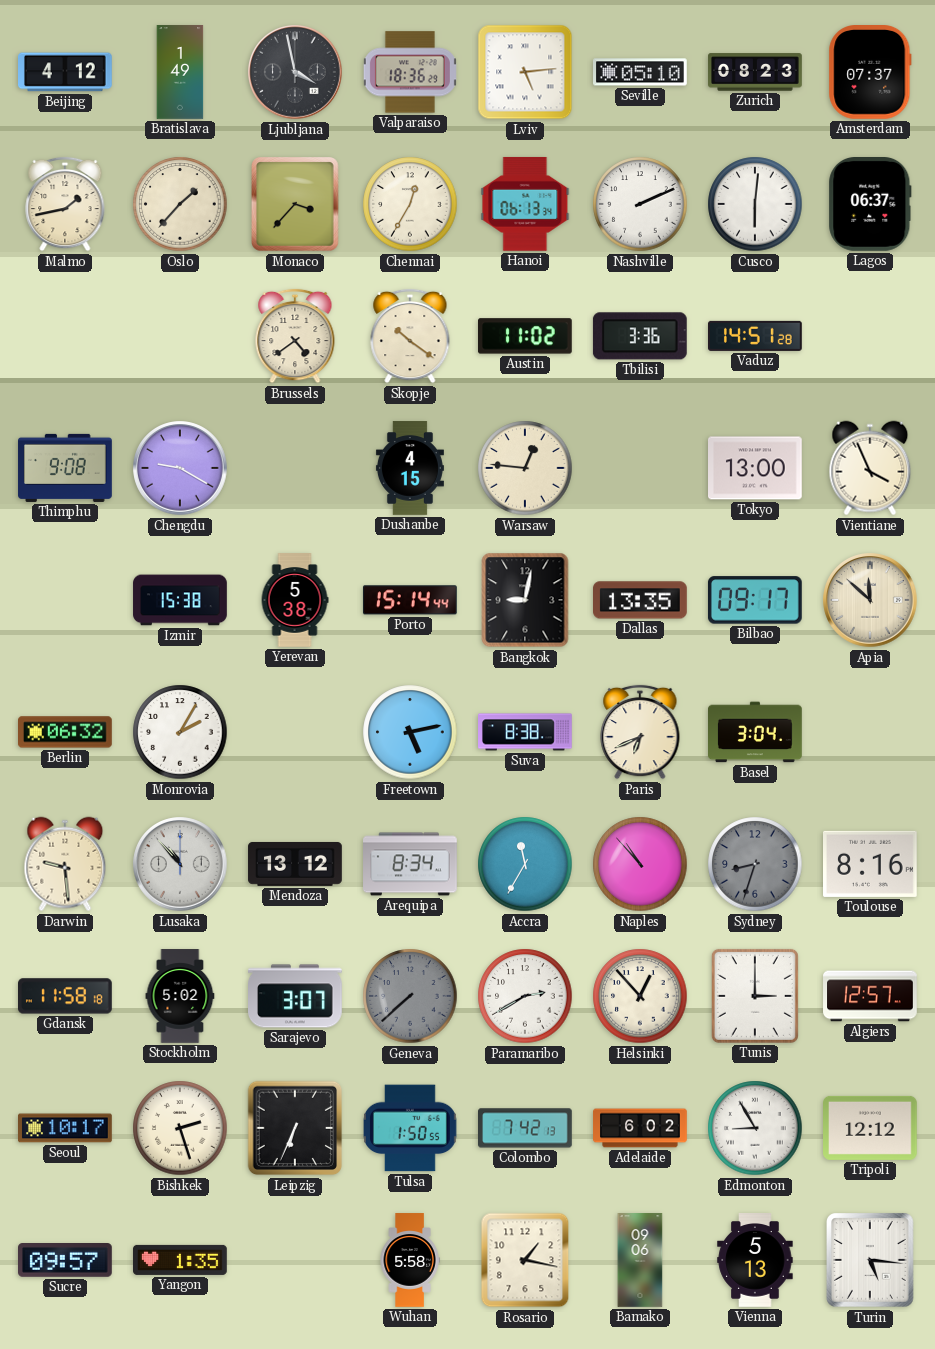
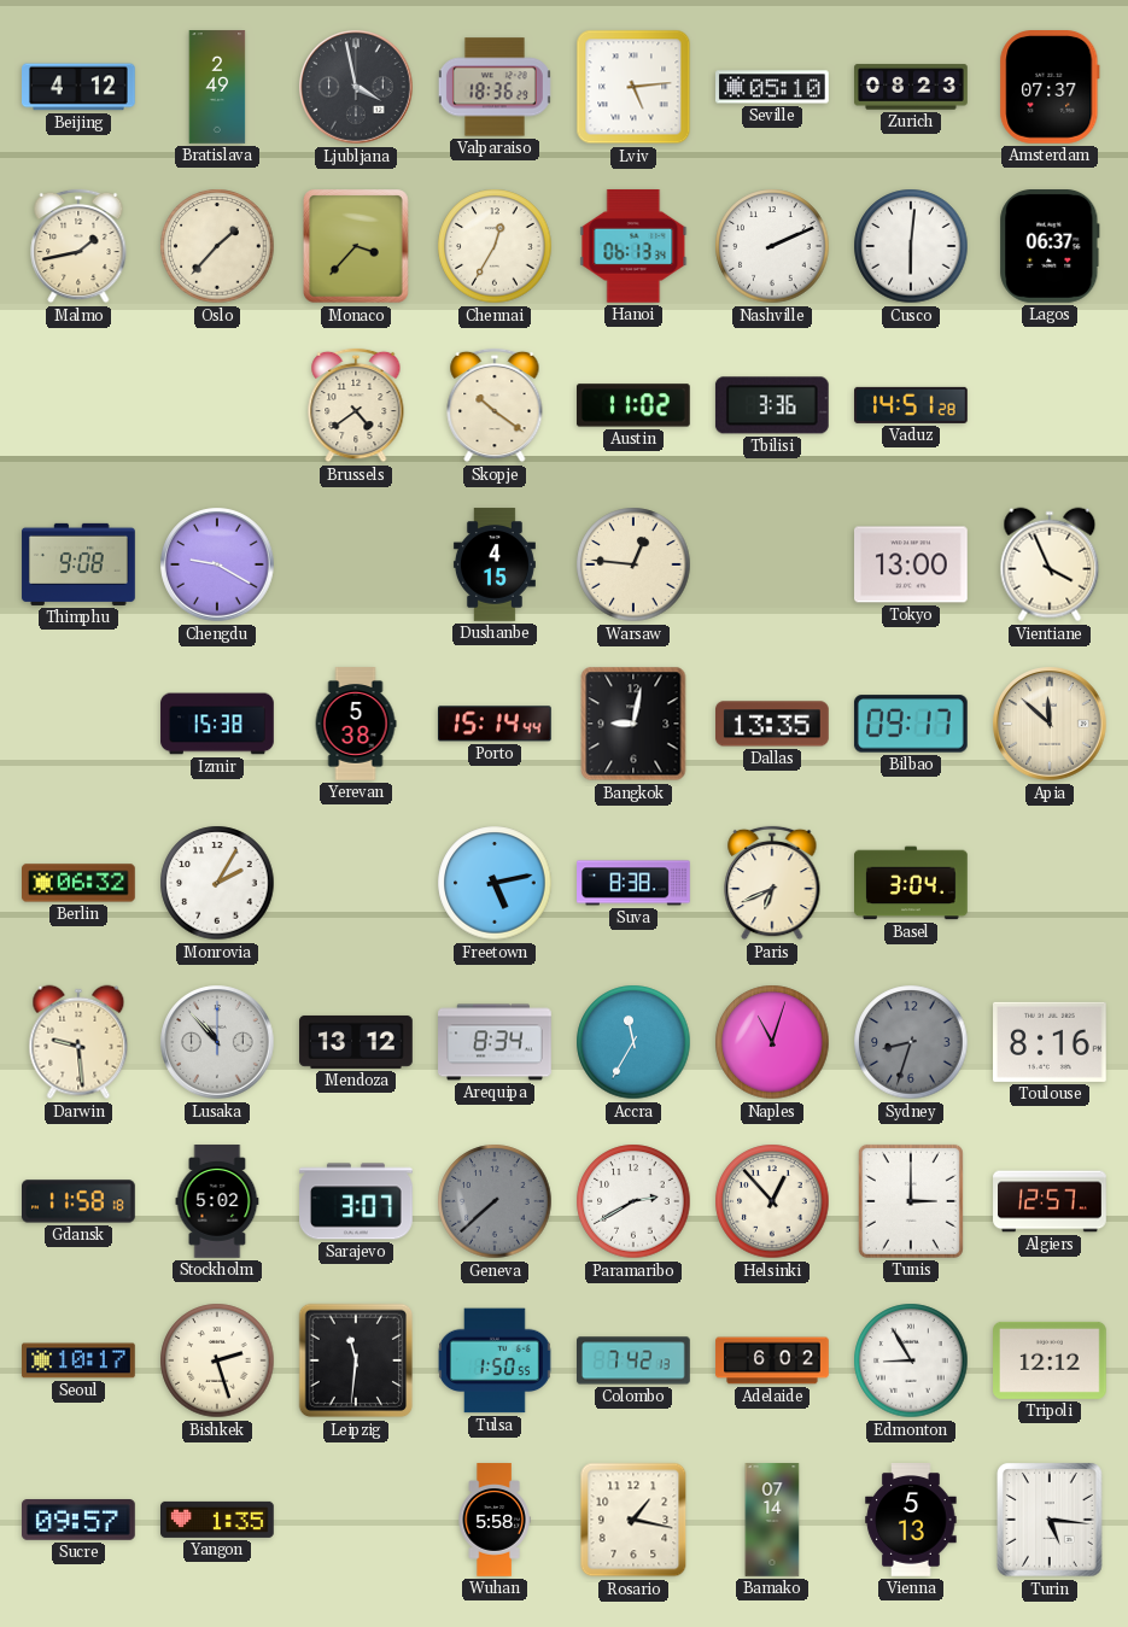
Bratislava: 1:49 -> 2:49 (217, 87)
Naples: 10:53 -> 11:03 (772, 1042)
Leipzig: 6:34 -> 11:31 (356, 1360)
Bamako: 09:06 -> 07:14 (772, 1520)
